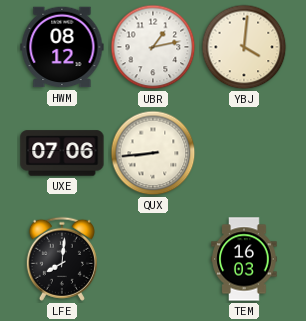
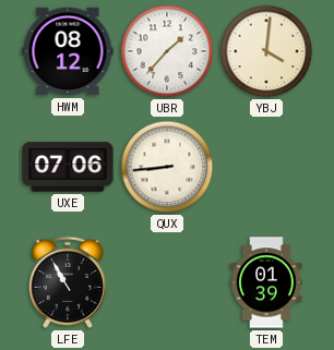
UBR: 1:13 -> 1:37 (167, 51)
LFE: 8:01 -> 10:55 (68, 282)
TEM: 16:03 -> 01:39 (266, 282)
